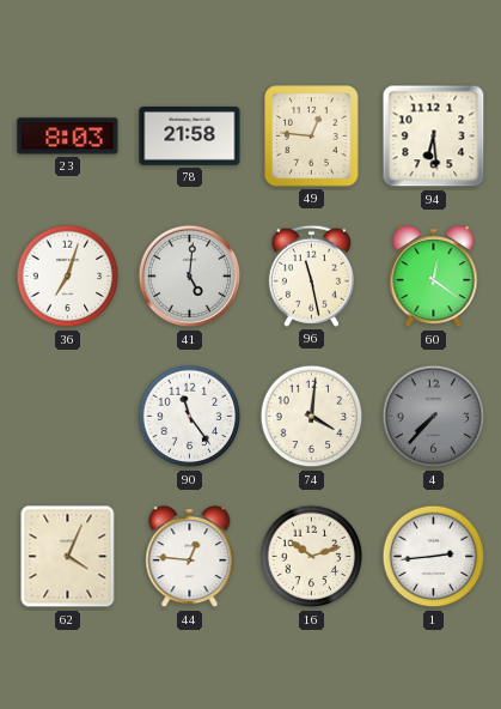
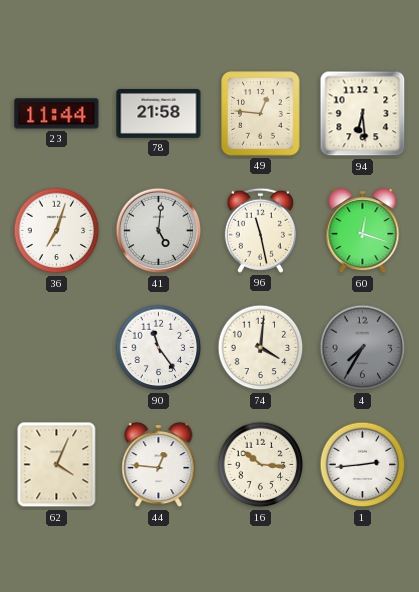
23: 8:03 -> 11:44 (57, 114)
60: 12:21 -> 12:18 (363, 232)
4: 7:37 -> 7:35 (363, 348)
16: 10:12 -> 10:16 (261, 465)
